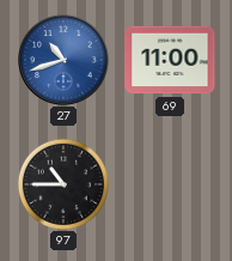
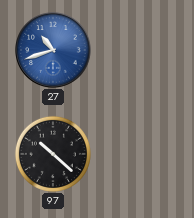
69: 11:00 -> none (170, 60)
97: 10:45 -> 10:22 (53, 154)
